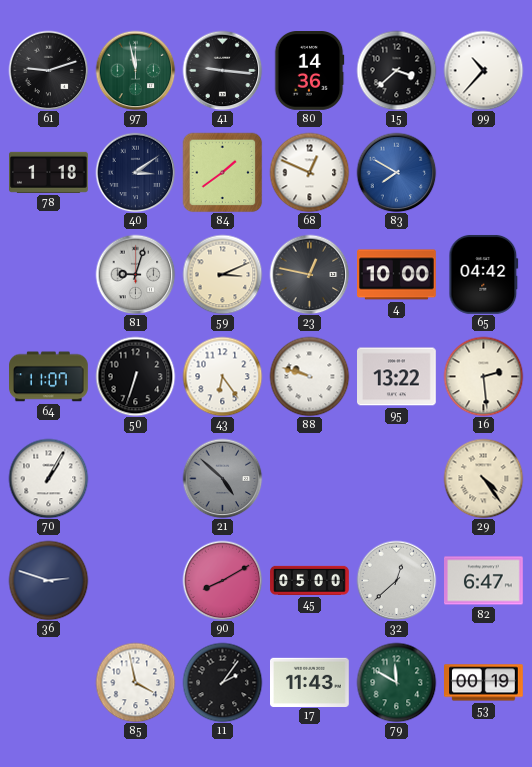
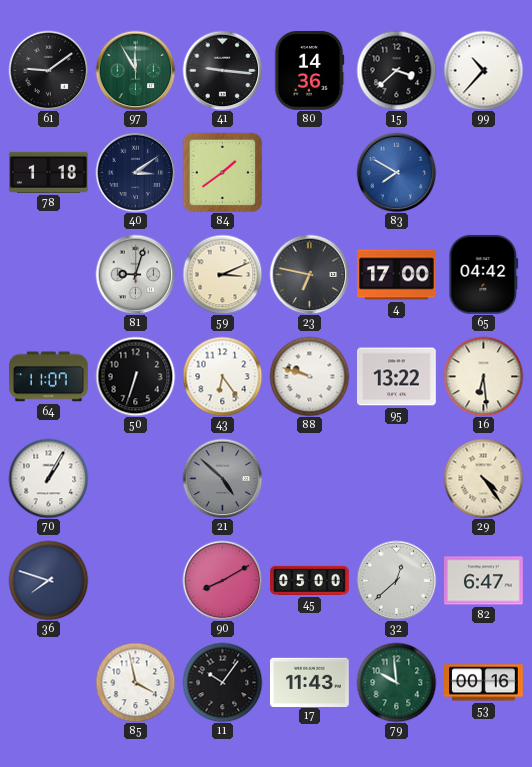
61: 9:12 -> 9:09 (48, 70)
97: 11:58 -> 11:55 (135, 70)
68: 12:49 -> none (309, 172)
23: 12:47 -> 6:47 (309, 274)
4: 10:00 -> 17:00 (397, 275)
16: 2:29 -> 6:29 (483, 376)
36: 2:48 -> 7:48 (48, 580)
11: 2:06 -> 10:06 (222, 682)
79: 11:50 -> 9:59 (396, 682)
53: 00:19 -> 00:16 (484, 683)
